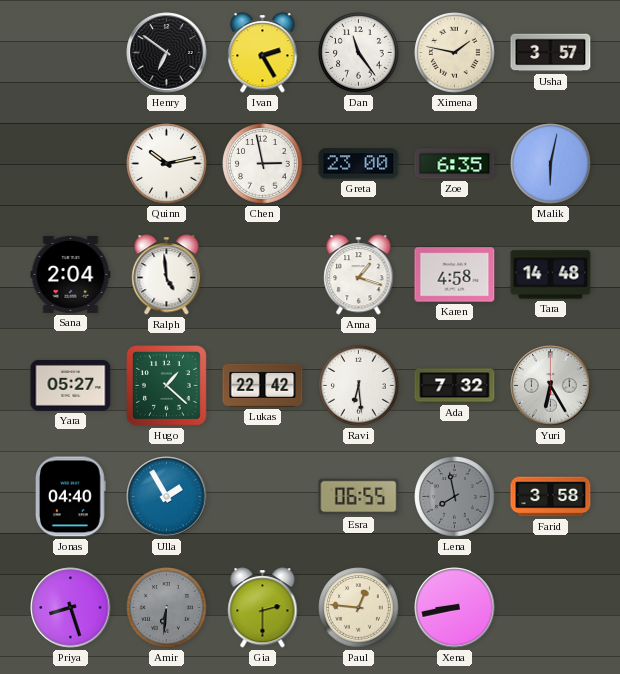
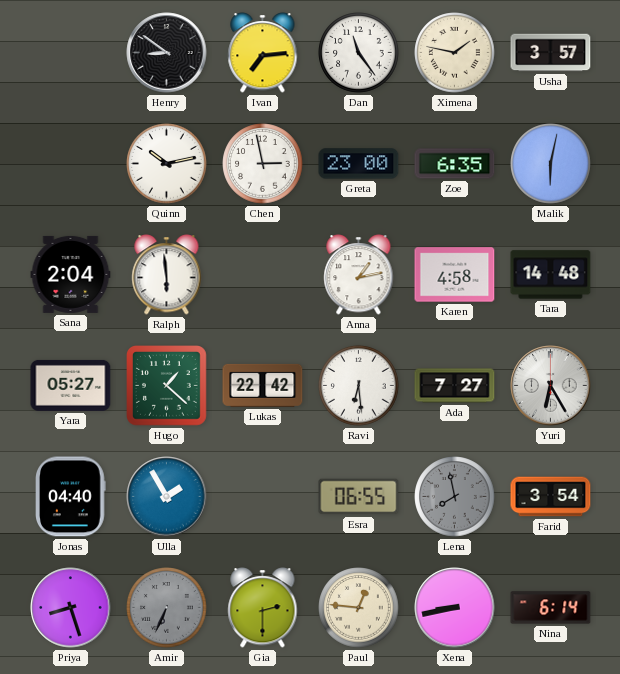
Henry: 6:51 -> 8:51 (167, 53)
Ivan: 2:25 -> 7:14 (263, 53)
Ralph: 4:59 -> 5:59 (167, 275)
Anna: 1:18 -> 1:13 (359, 275)
Ada: 7:32 -> 7:27 (455, 386)
Farid: 3:58 -> 3:54 (551, 497)
Amir: 6:31 -> 6:34 (167, 608)
Nina: none -> 6:14 (551, 608)
